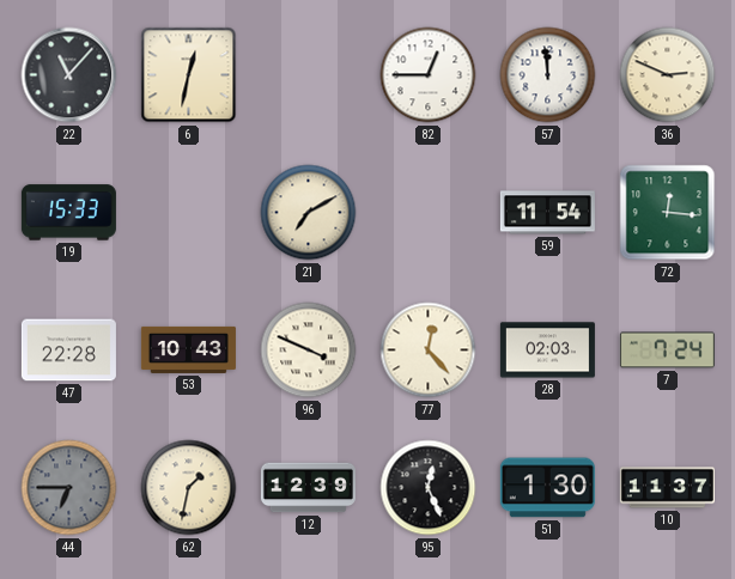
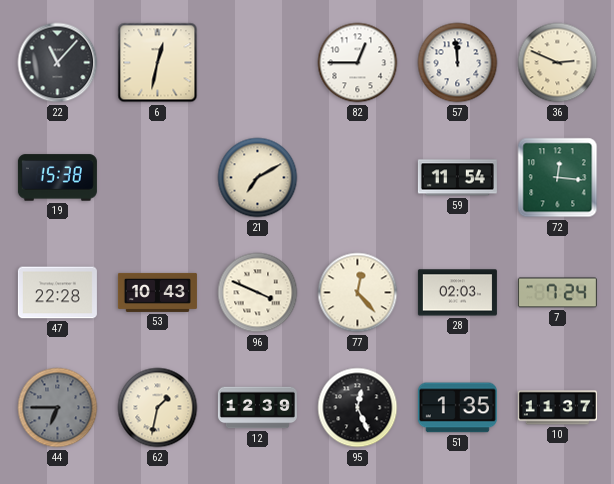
19: 15:33 -> 15:38 (57, 178)
51: 1:30 -> 1:35 (457, 408)
